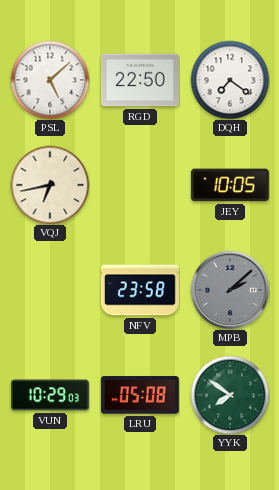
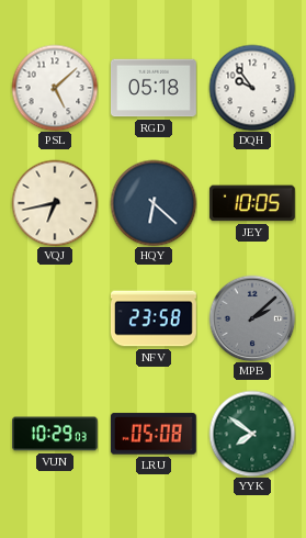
RGD: 22:50 -> 05:18 (154, 88)
DQH: 7:21 -> 9:54 (252, 88)
HQY: none -> 6:22 (154, 203)
